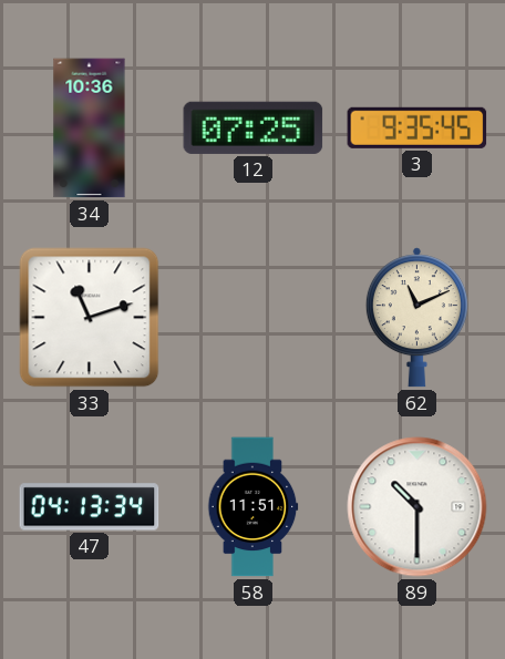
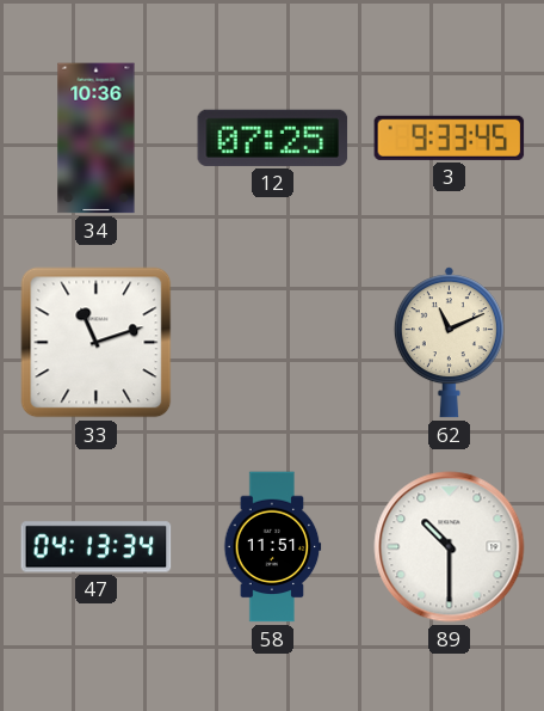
3: 9:35 -> 9:33 (450, 137)
